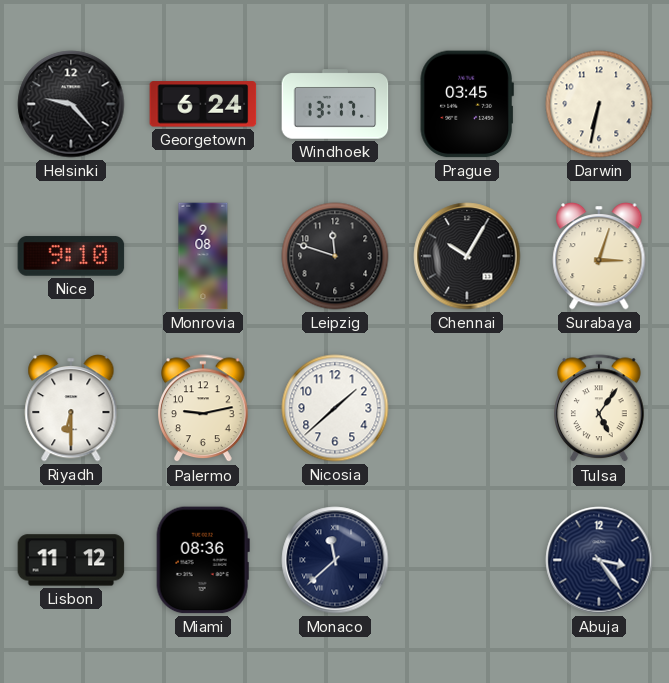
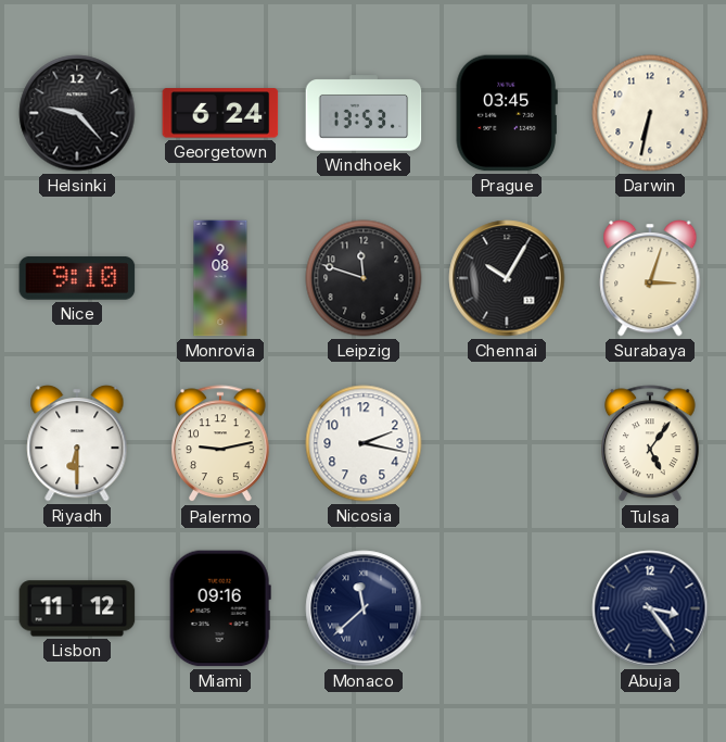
Windhoek: 13:17 -> 13:53 (364, 113)
Nicosia: 1:38 -> 2:17 (364, 443)
Miami: 08:36 -> 09:16 (220, 608)
